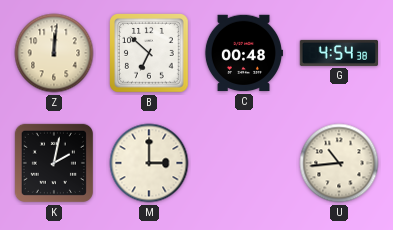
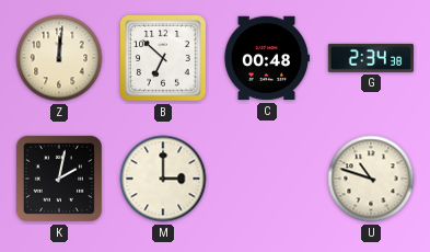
G: 4:54 -> 2:34 (371, 58)
U: 10:44 -> 10:48 (371, 179)
